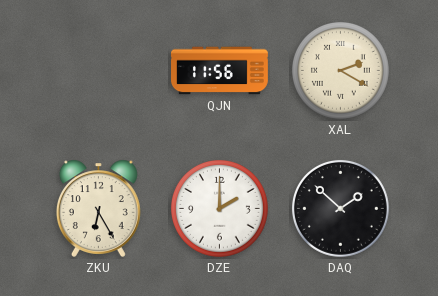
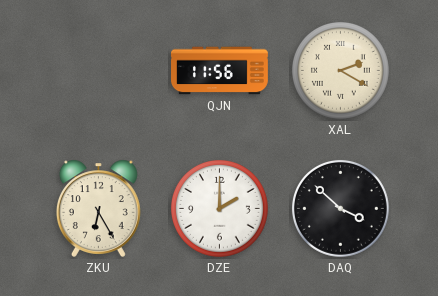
DAQ: 1:52 -> 3:52 (340, 208)
